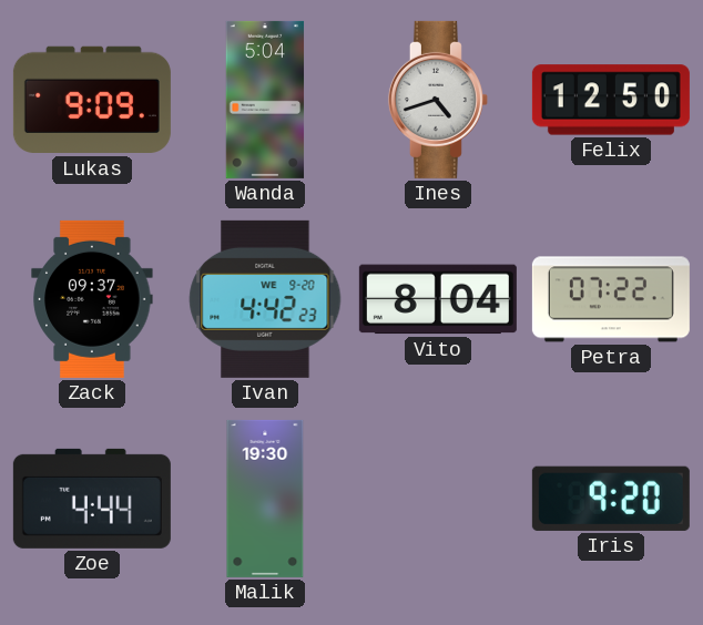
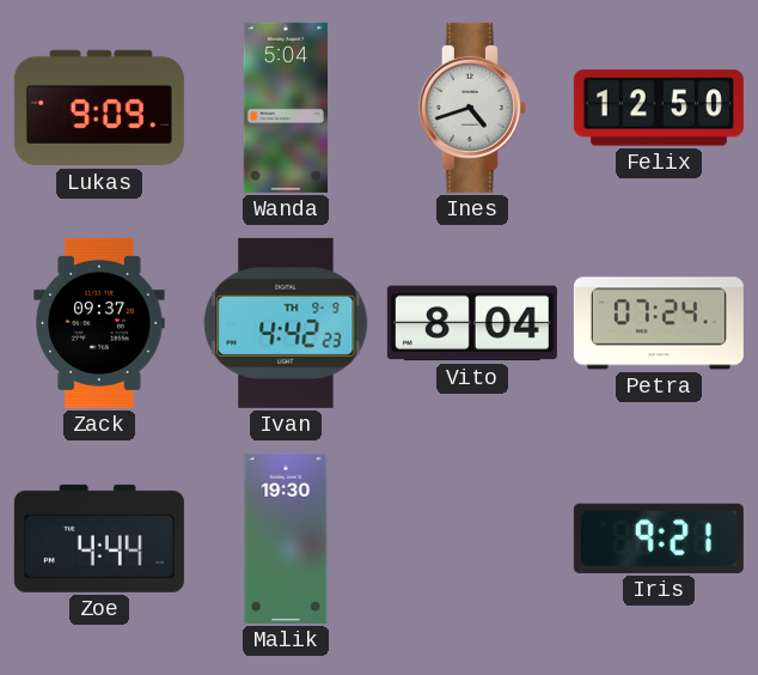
Ivan date: WE 9-20 -> TH 9-9 (286, 323)
Petra: 07:22 -> 07:24 (659, 323)
Iris: 9:20 -> 9:21 (659, 539)
